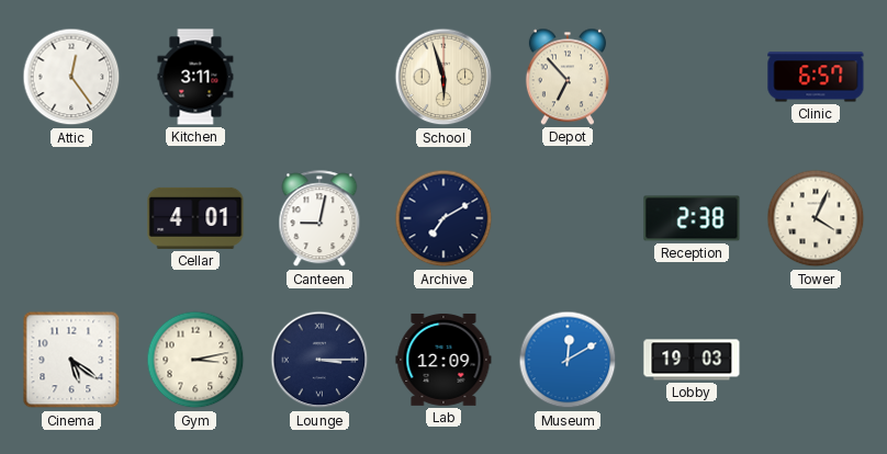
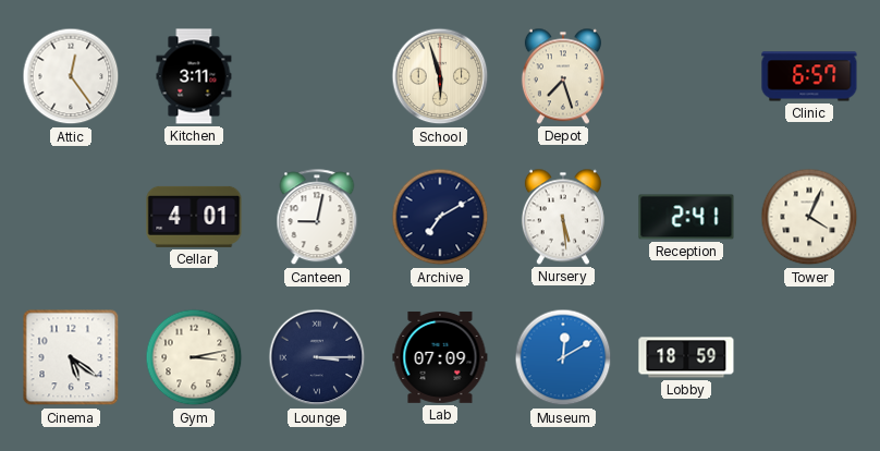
Depot: 6:53 -> 7:27 (563, 76)
Nursery: none -> 5:29 (563, 217)
Reception: 2:38 -> 2:41 (686, 217)
Lab: 12:09 -> 07:09 (440, 357)
Lobby: 19:03 -> 18:59 (686, 357)
